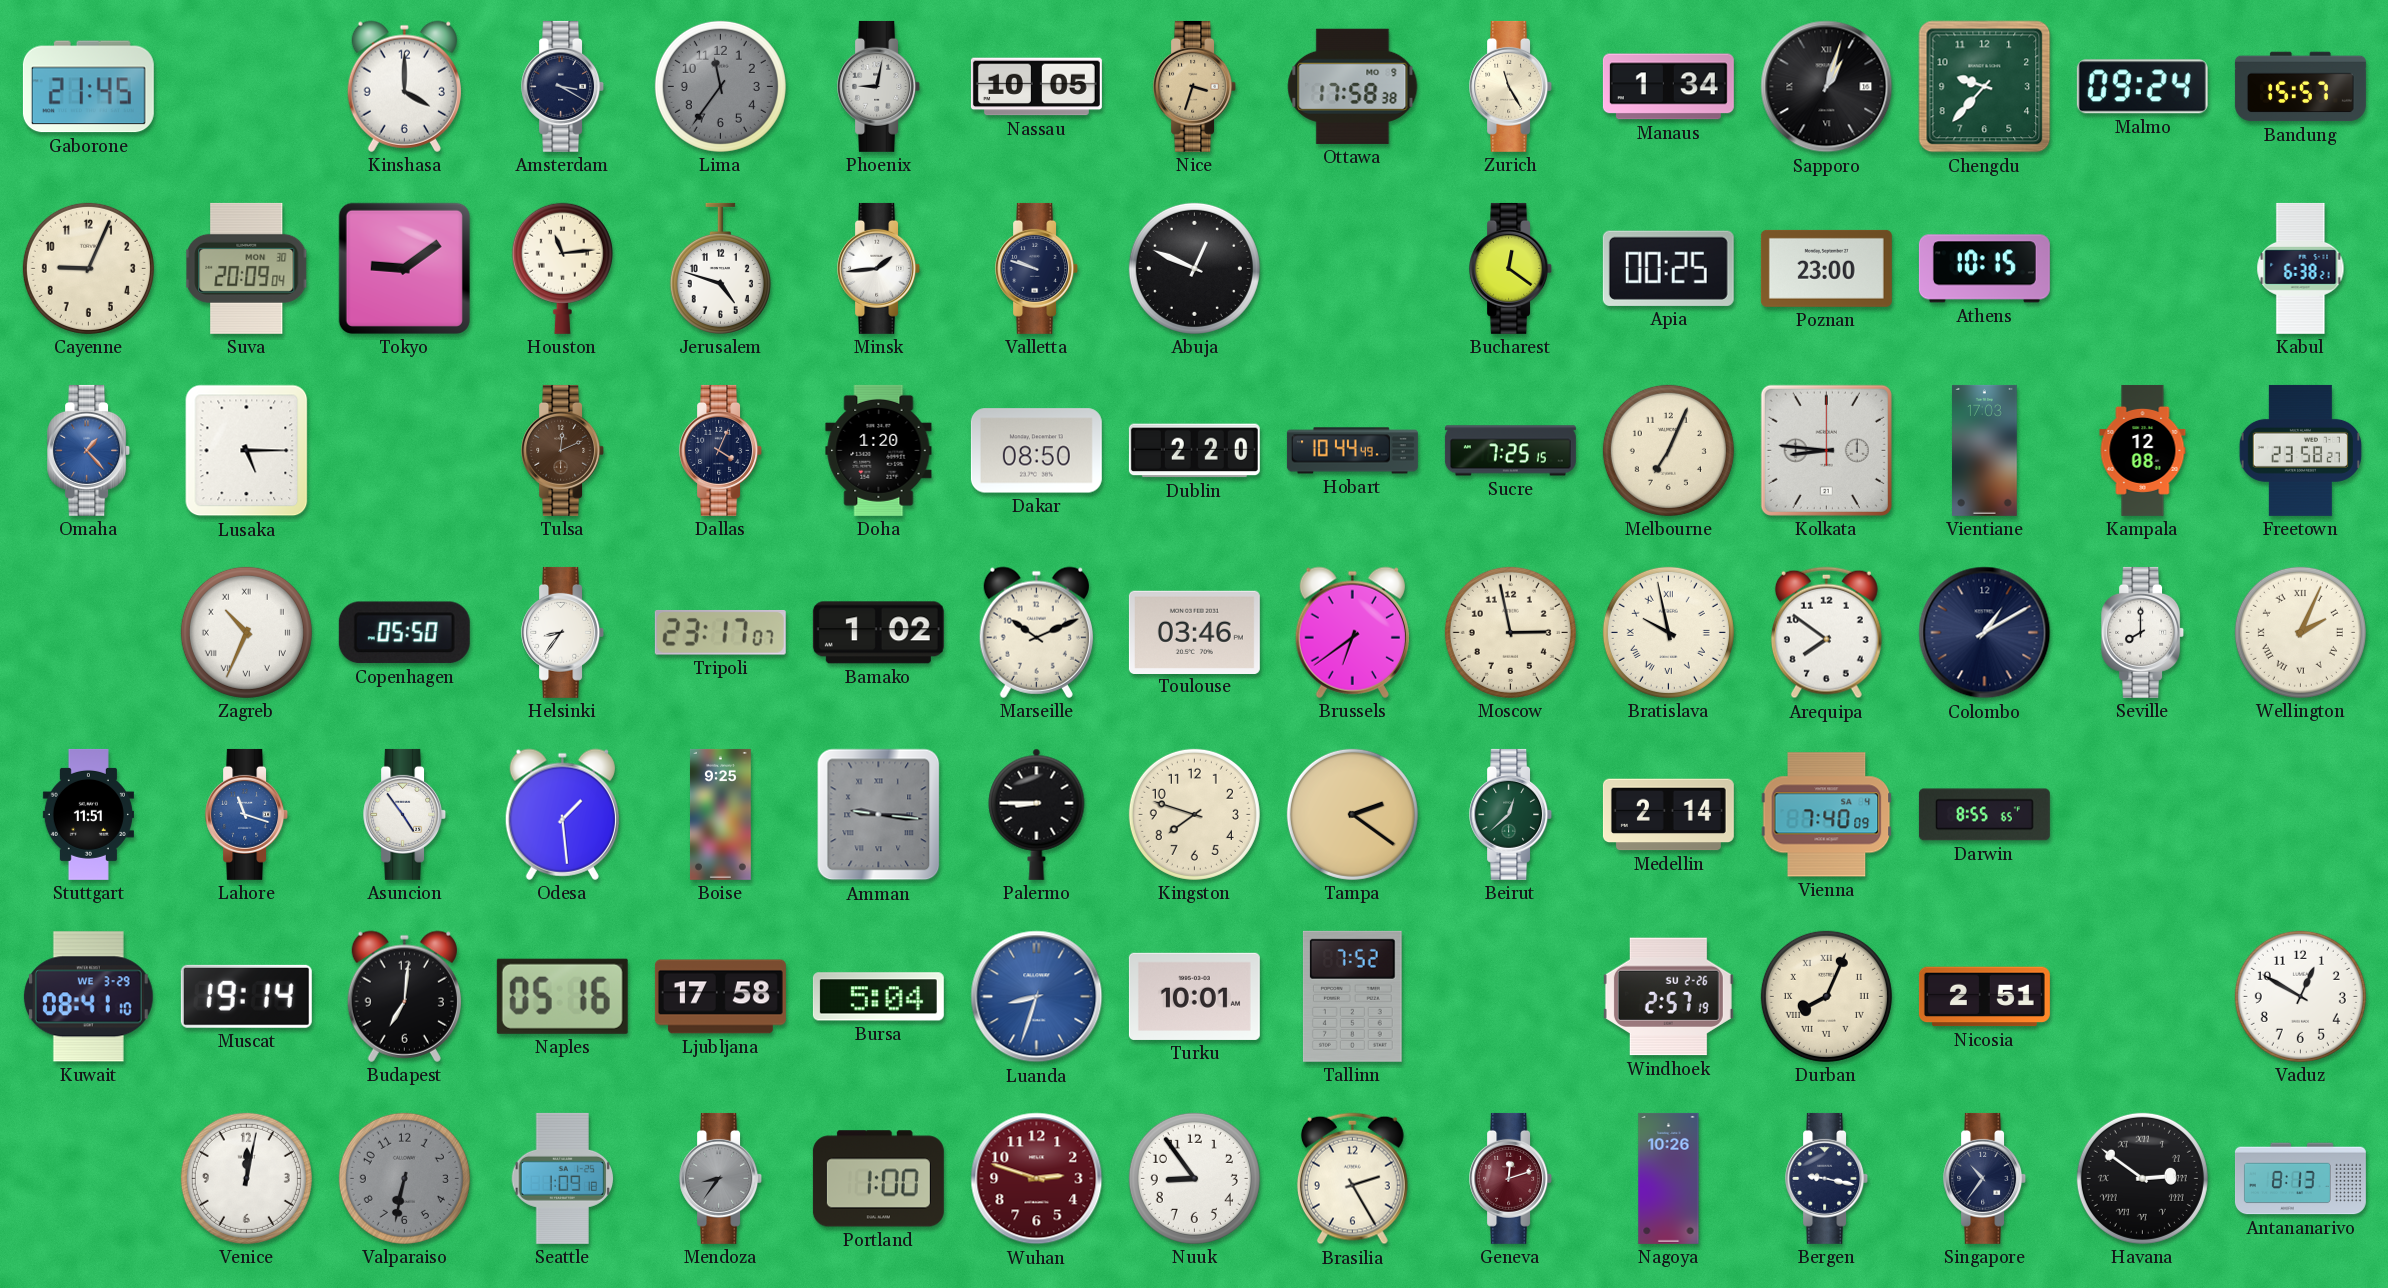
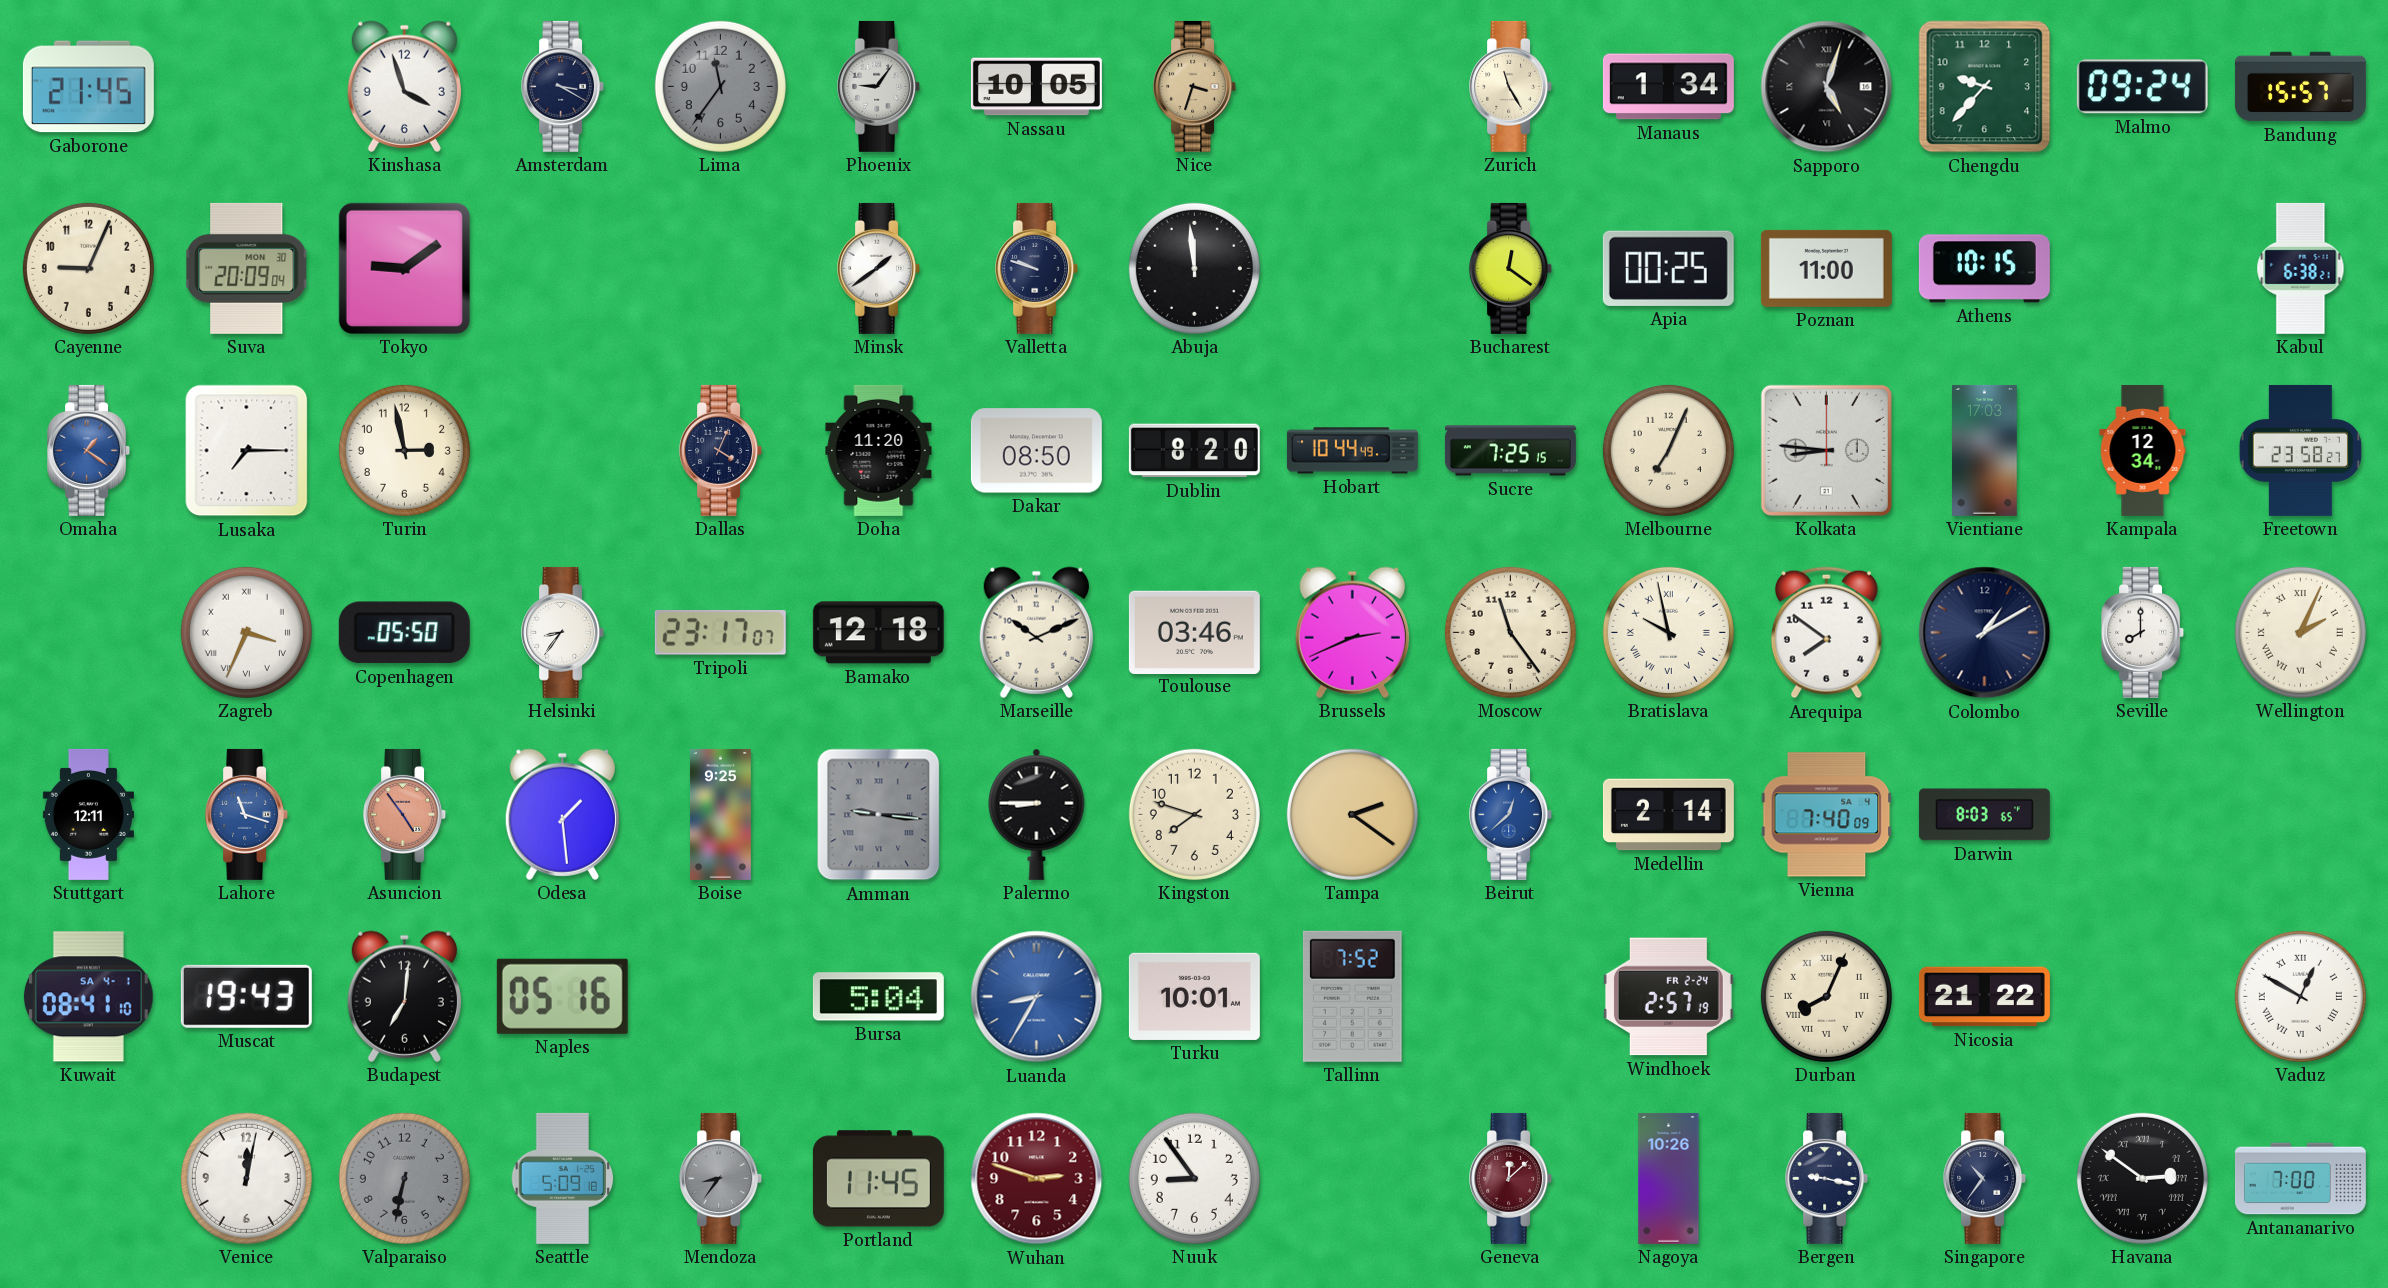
Kinshasa: 4:00 -> 3:57 (404, 86)
Phoenix: 9:02 -> 9:06 (879, 86)
Ottawa: 17:58 -> none (1353, 86)
Sapporo: 1:03 -> 5:03 (1827, 87)
Houston: 11:14 -> none (562, 268)
Jerusalem: 4:48 -> none (720, 268)
Minsk: 1:44 -> 1:39 (879, 268)
Abuja: 12:49 -> 11:59 (1194, 268)
Poznan: 23:00 -> 11:00 (1826, 268)
Omaha: 1:23 -> 1:21 (89, 450)
Lusaka: 5:15 -> 7:15 (247, 451)
Turin: none -> 2:58 (404, 450)
Tulsa: 12:11 -> none (563, 450)
Doha: 1:20 -> 11:20 (879, 450)
Dublin: 2:20 -> 8:20 (1194, 451)
Kampala: 12:08 -> 12:34 (2143, 450)
Zagreb: 10:34 -> 3:34 (246, 632)
Bamako: 1:02 -> 12:18 (878, 633)
Brussels: 6:39 -> 2:41 (1352, 632)
Moscow: 2:58 -> 11:24 (1510, 632)
Stuttgart: 11:51 -> 12:11 (88, 814)
Asuncion dial: white -> salmon (405, 814)
Beirut dial: green -> blue (1511, 814)
Darwin: 8:55 -> 8:03 (1984, 815)
Kuwait date: WE 3-29 -> SA 4-1 (88, 997)
Muscat: 19:14 -> 19:43 (246, 996)
Ljubljana: 17:58 -> none (720, 997)
Luanda: 8:33 -> 8:35 (1037, 997)
Windhoek date: SU 2-26 -> FR 2-24 (1668, 997)
Nicosia: 2:51 -> 21:22 (1984, 997)
Vaduz numerals: Arabic -> Roman (2300, 996)
Seattle: 1:09 -> 5:09 (563, 1178)
Portland: 1:00 -> 11:45 (878, 1179)
Brasilia: 2:25 -> none (1352, 1179)
Geneva: 12:12 -> 12:08 (1511, 1178)
Antananarivo: 8:13 -> 7:00 (2300, 1179)
